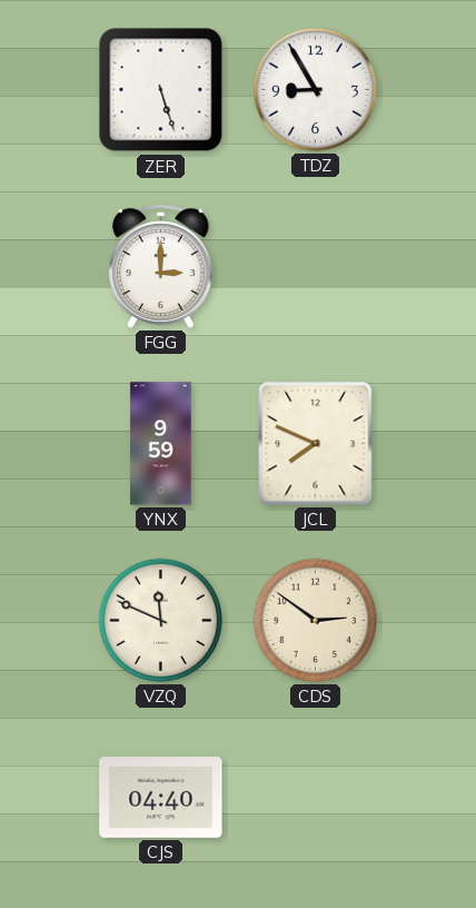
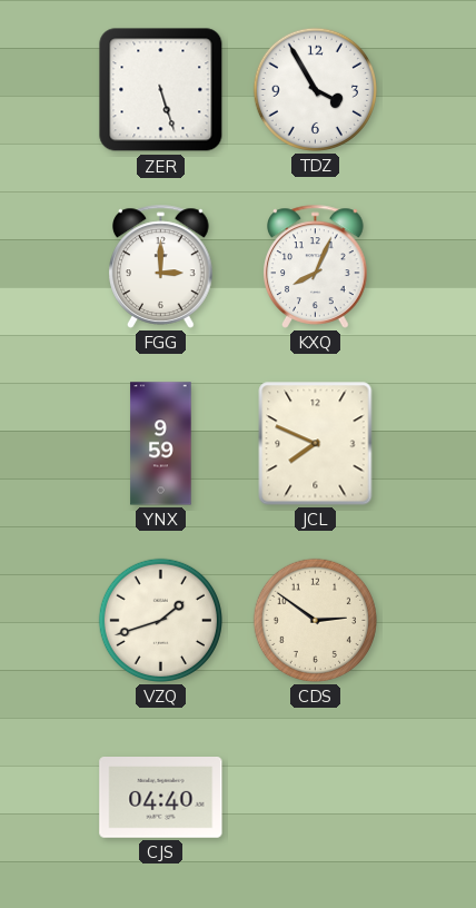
TDZ: 8:55 -> 3:55 (315, 89)
KXQ: none -> 8:04 (316, 266)
VZQ: 11:49 -> 1:42 (160, 620)
